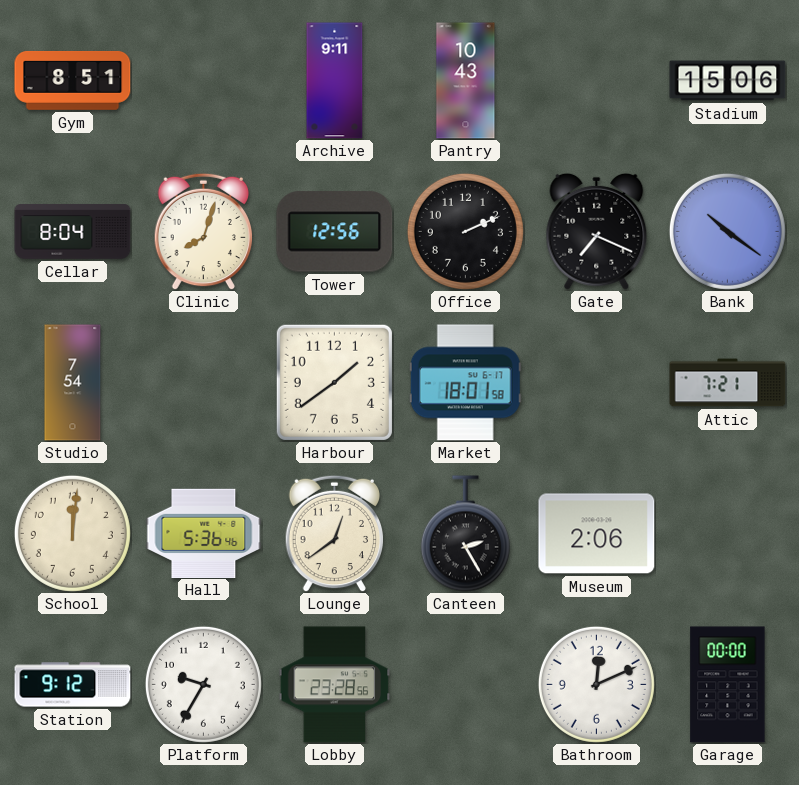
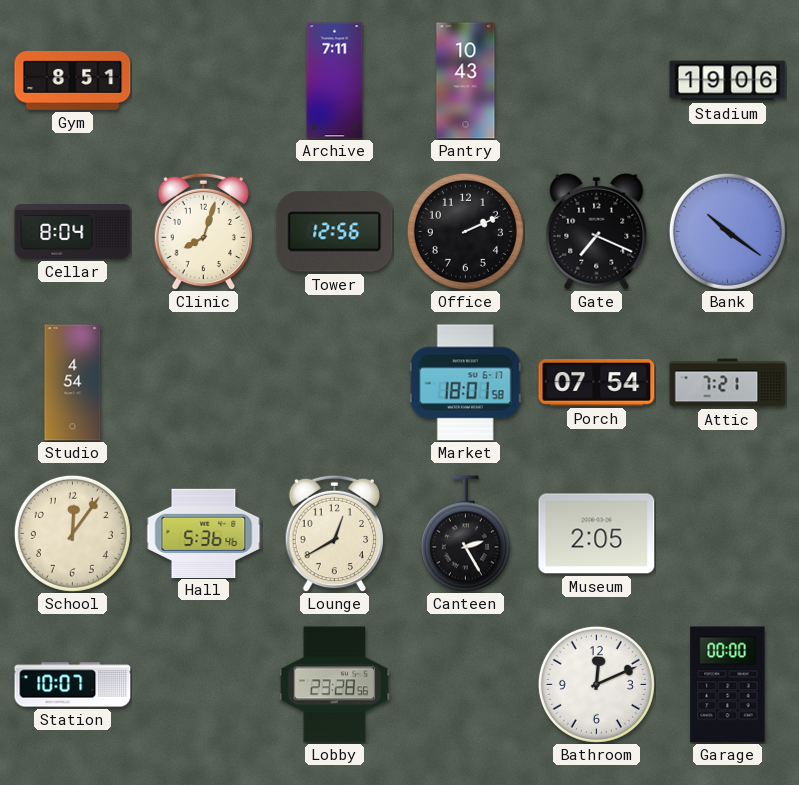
Archive: 9:11 -> 7:11 (335, 81)
Stadium: 15:06 -> 19:06 (728, 81)
Studio: 7:54 -> 4:54 (73, 383)
Harbour: 1:39 -> none (334, 382)
Porch: none -> 07:54 (597, 383)
School: 12:01 -> 12:06 (72, 533)
Lounge: 12:39 -> 12:40 (335, 533)
Museum: 2:06 -> 2:05 (597, 534)
Station: 9:12 -> 10:07 (73, 685)
Platform: 9:35 -> none (203, 684)
